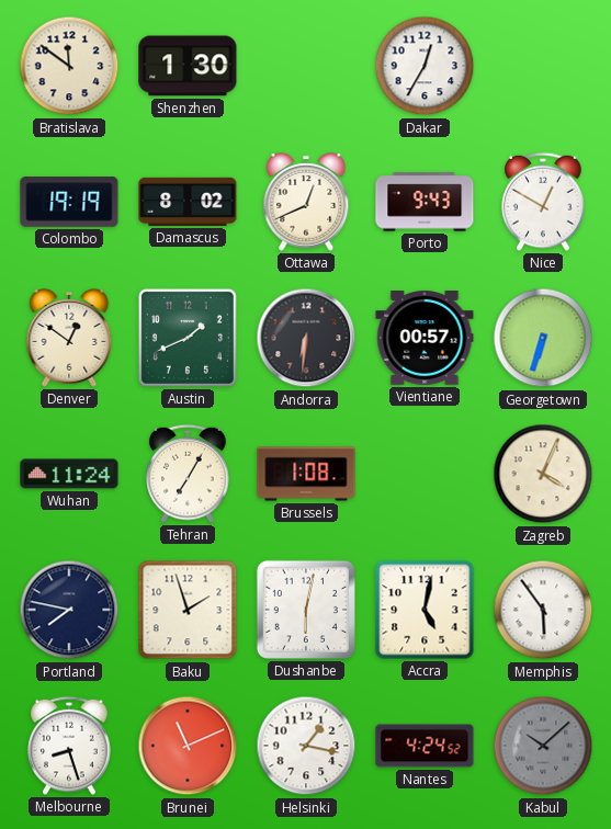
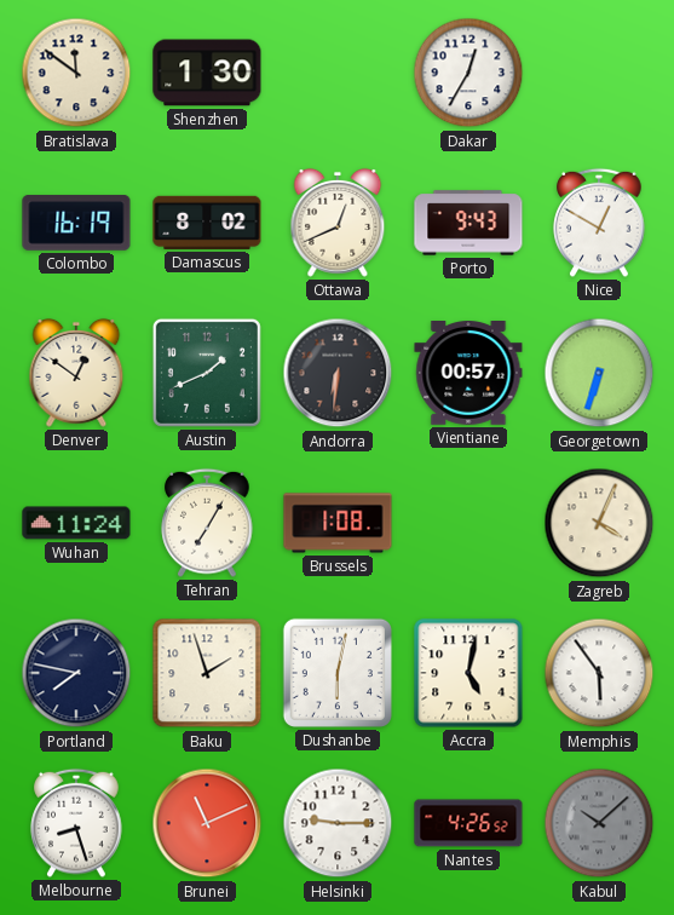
Colombo: 19:19 -> 16:19 (76, 223)
Helsinki: 1:17 -> 9:15 (338, 823)
Nantes: 4:24 -> 4:26 (468, 823)
